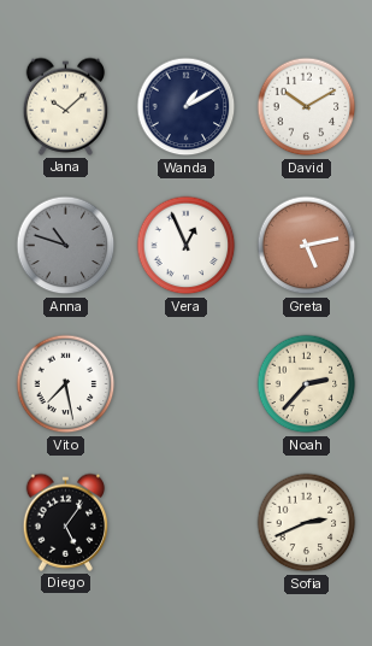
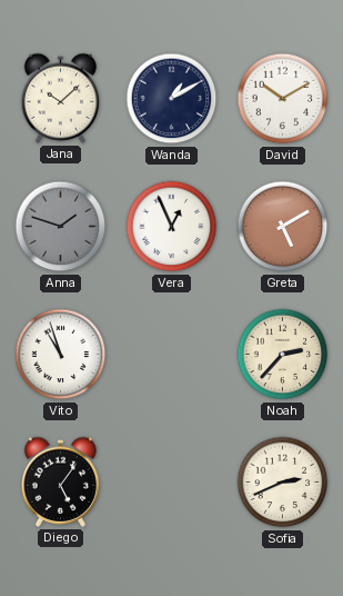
Anna: 10:48 -> 1:48 (61, 227)
Greta: 5:13 -> 5:10 (283, 227)
Vito: 7:28 -> 10:57 (61, 355)
